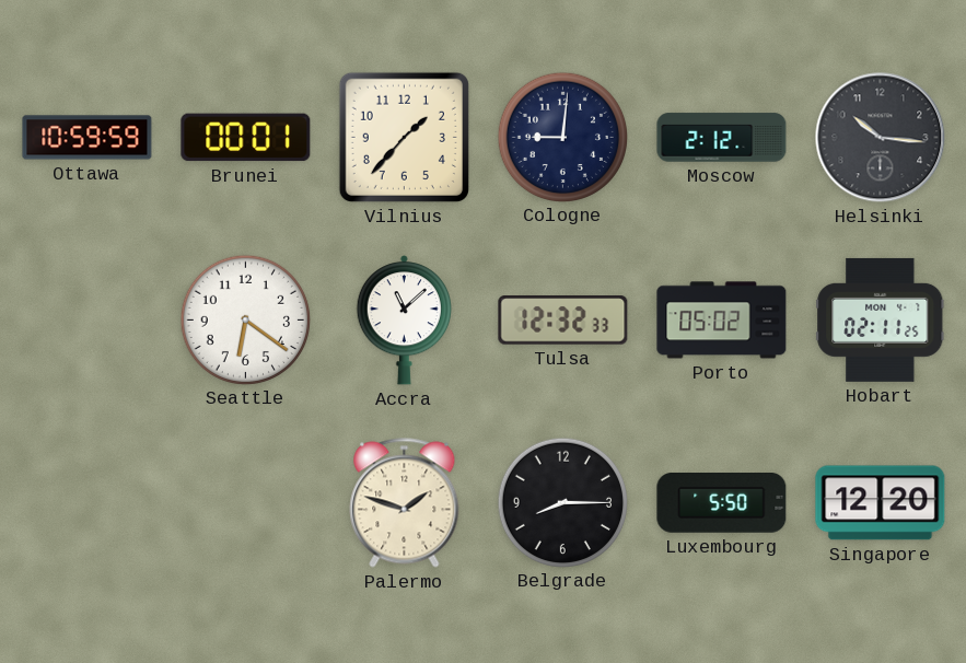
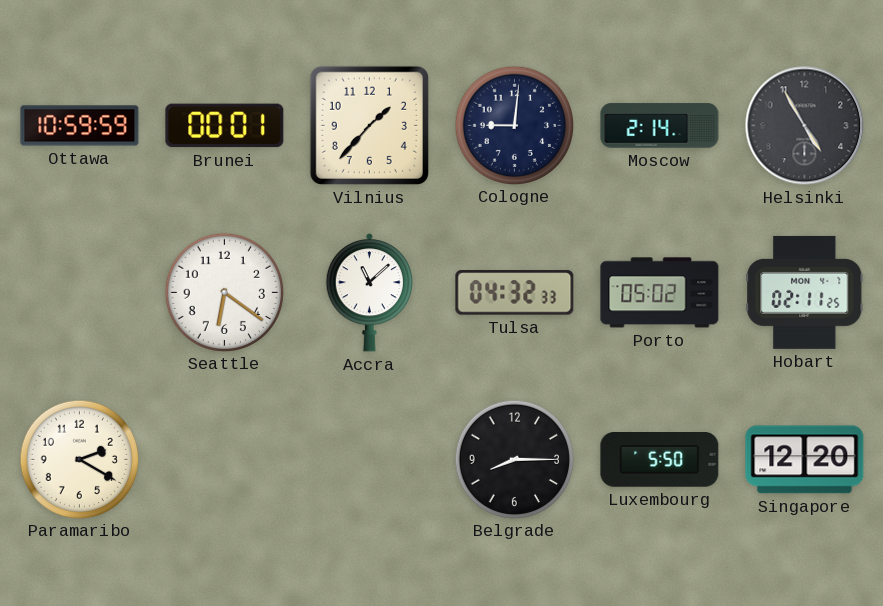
Moscow: 2:12 -> 2:14 (660, 126)
Helsinki: 10:16 -> 4:55 (805, 126)
Tulsa: 12:32 -> 04:32 (515, 293)
Paramaribo: none -> 2:20 (79, 459)
Palermo: 1:48 -> none (405, 503)
